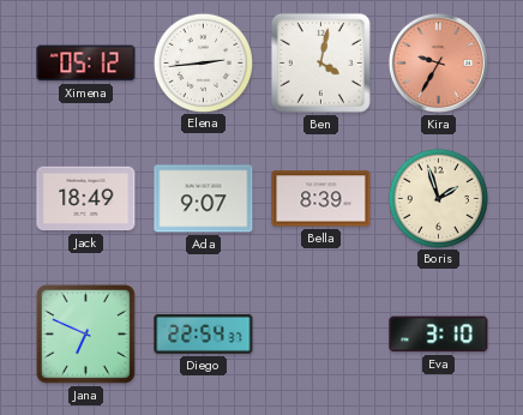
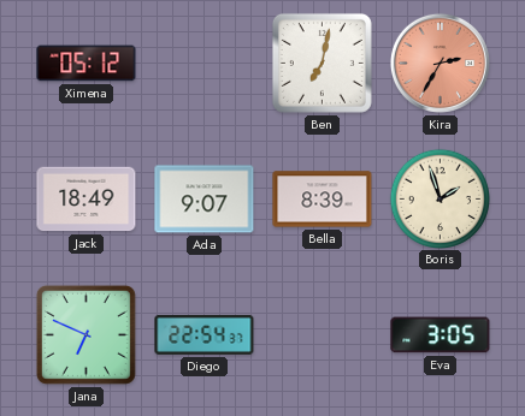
Elena: 2:44 -> none (203, 62)
Ben: 4:02 -> 7:02 (322, 63)
Kira: 9:35 -> 2:35 (440, 63)
Eva: 3:10 -> 3:05 (441, 335)
